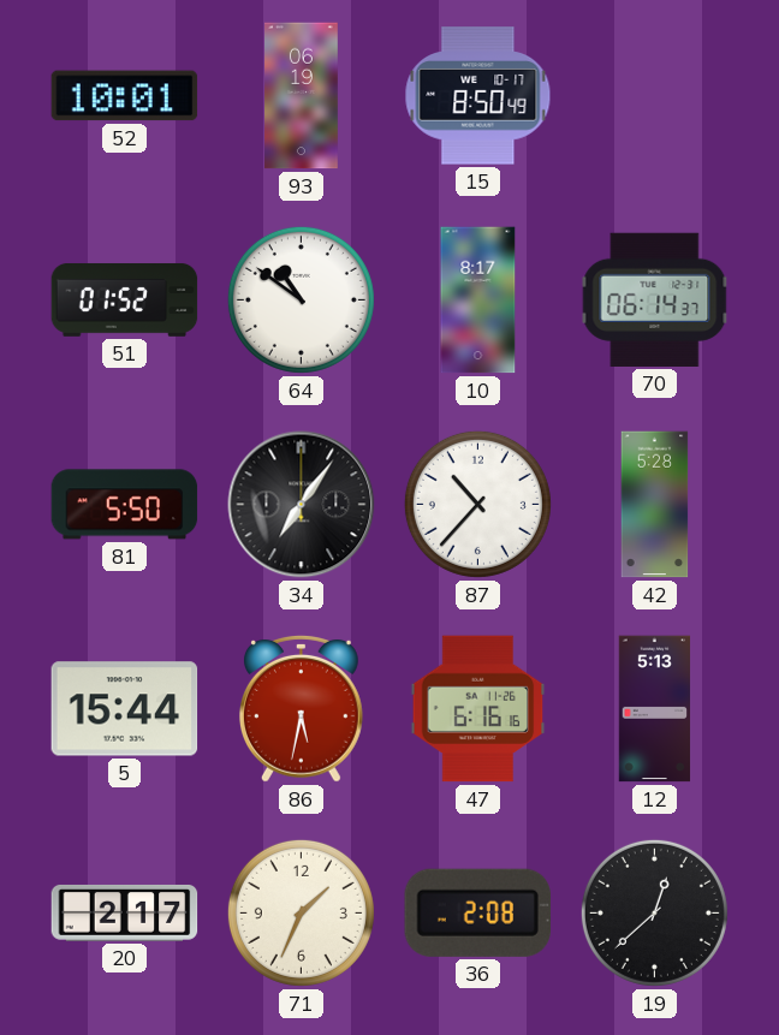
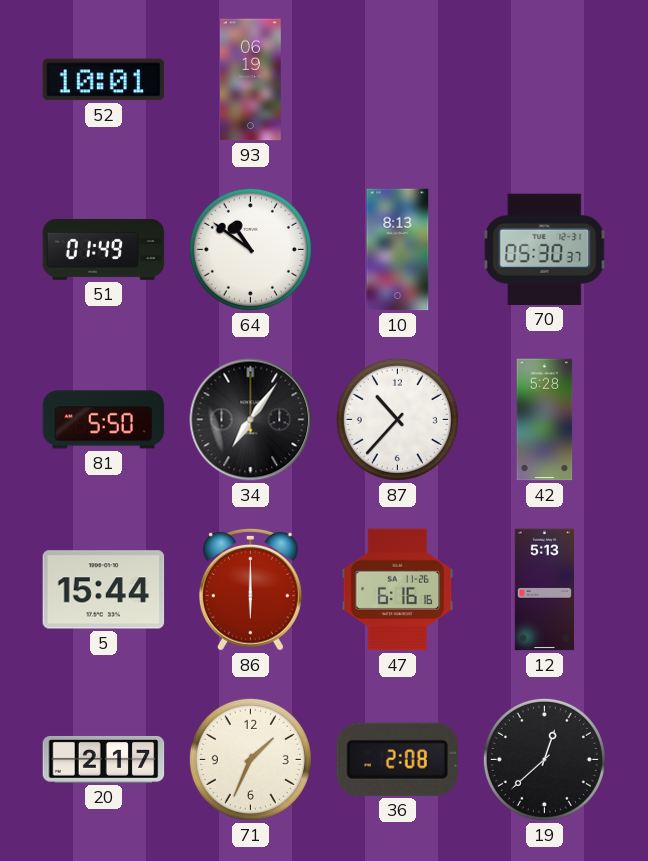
15: 8:50 -> none (478, 96)
51: 01:52 -> 01:49 (104, 250)
10: 8:17 -> 8:13 (398, 250)
70: 06:14 -> 05:30 (545, 249)
86: 5:32 -> 6:00 (250, 589)
